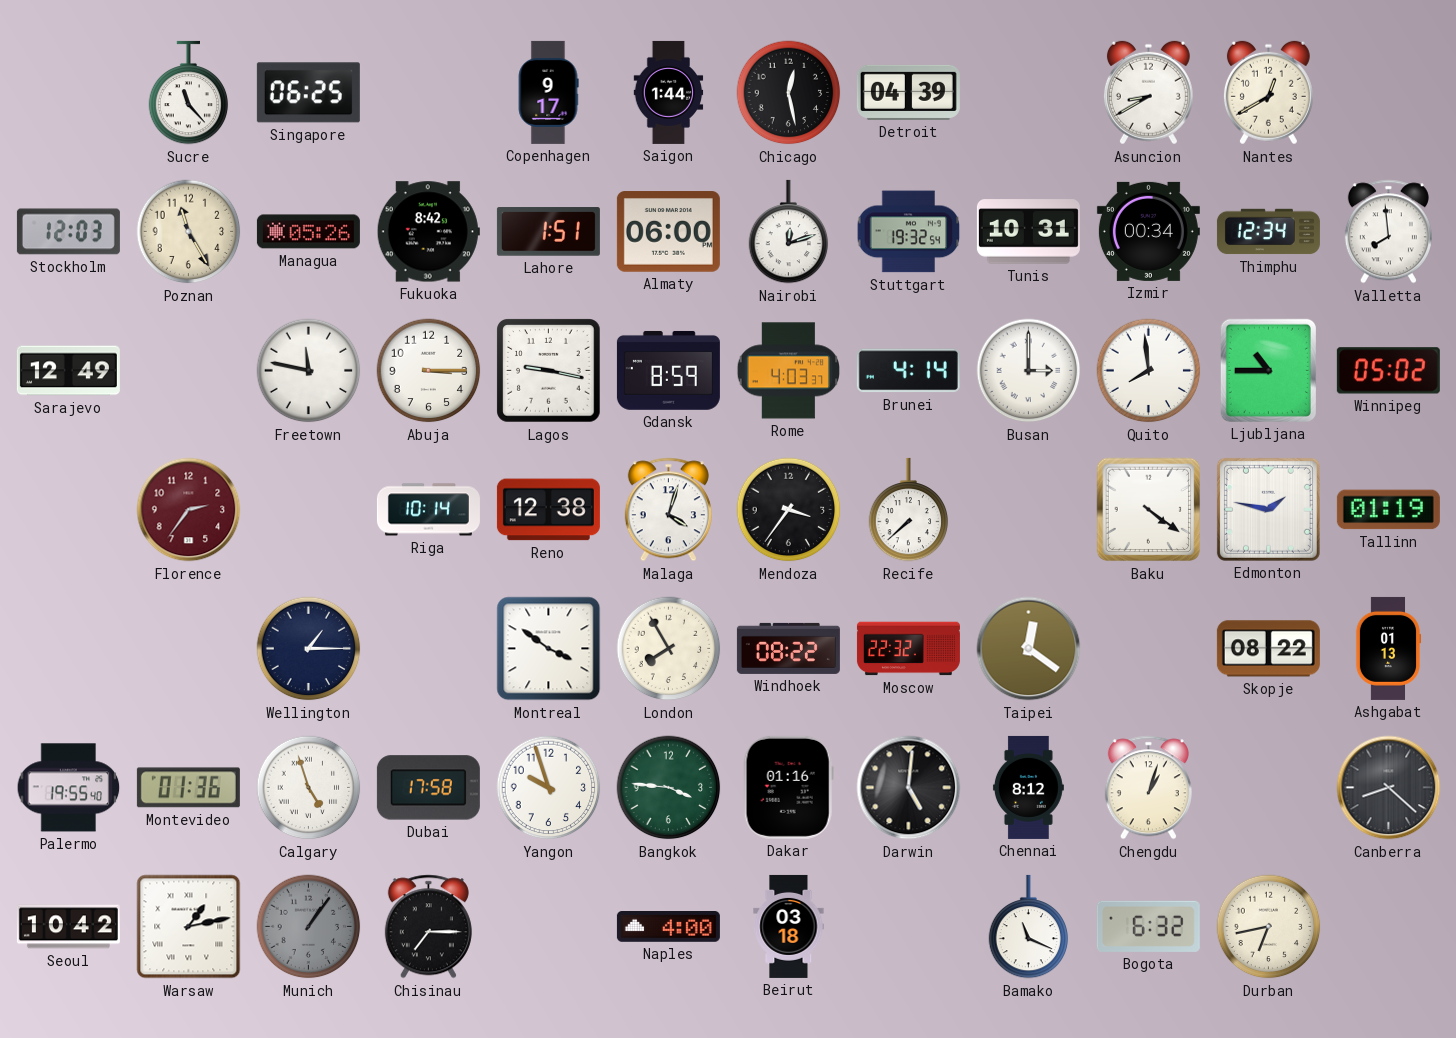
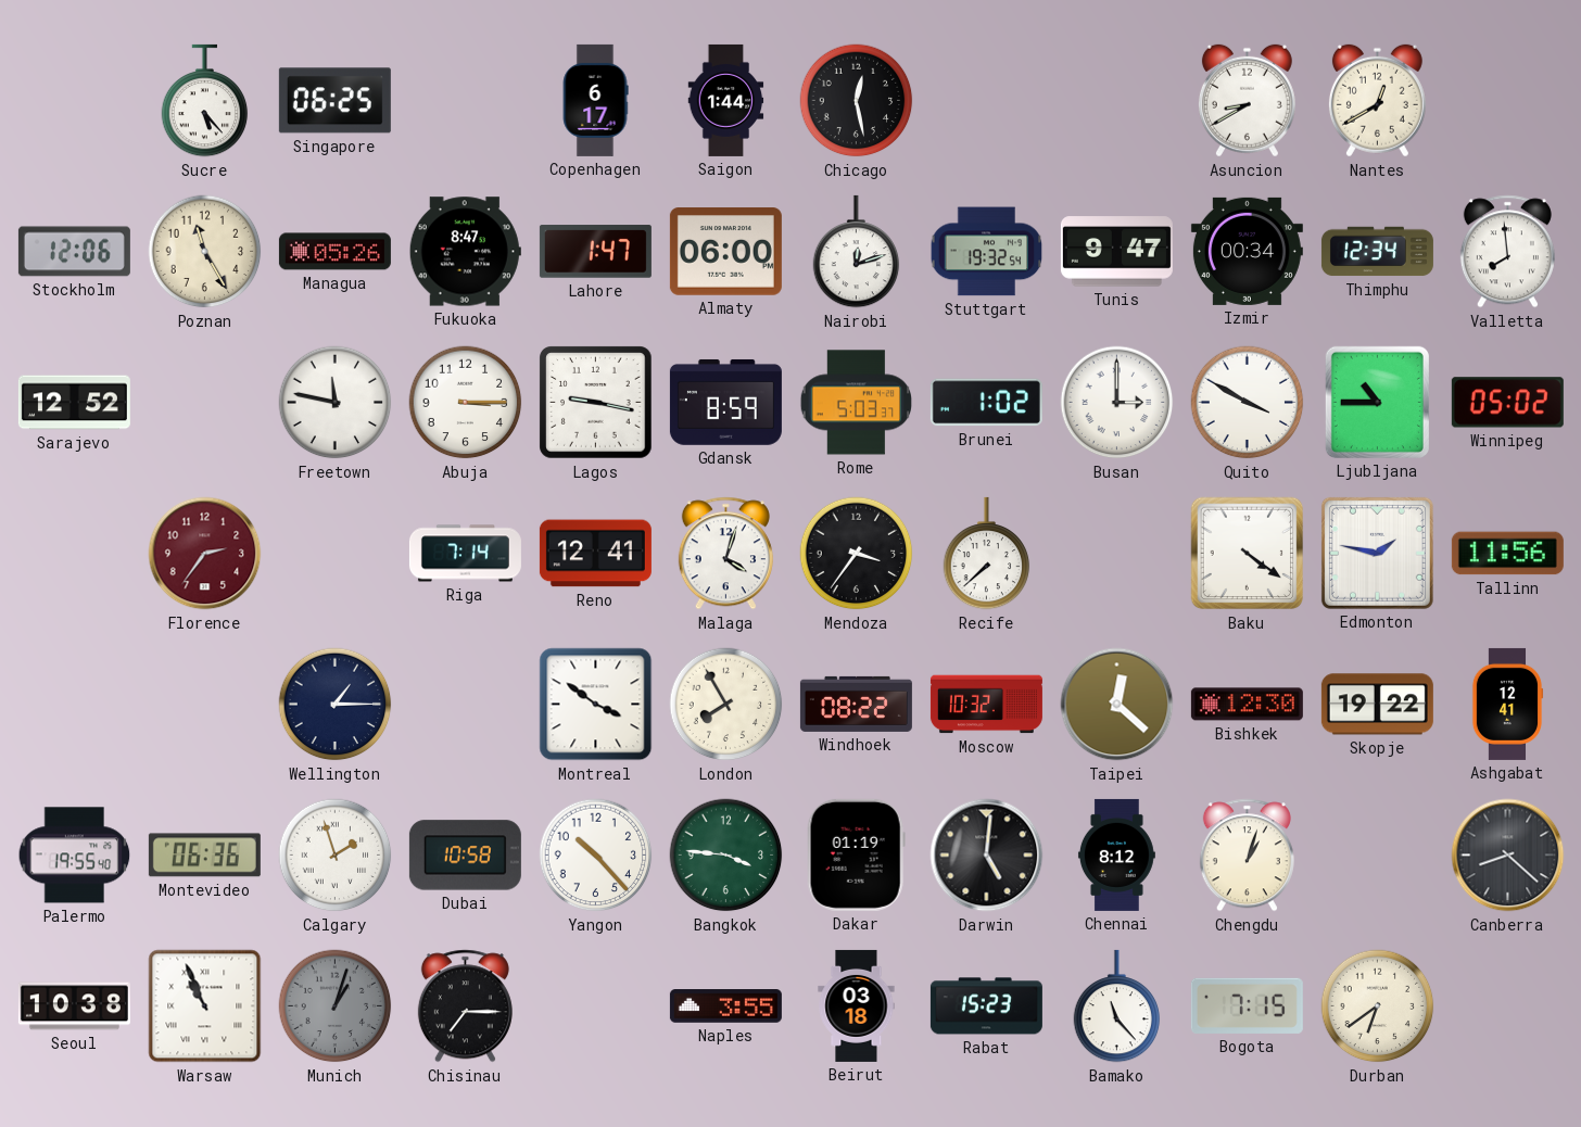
Sucre: 11:23 -> 5:23 (205, 101)
Copenhagen: 9:17 -> 6:17 (595, 100)
Detroit: 04:39 -> none (908, 92)
Stockholm: 12:03 -> 12:06 (74, 252)
Fukuoka: 8:42 -> 8:47 (465, 252)
Lahore: 1:51 -> 1:47 (595, 252)
Tunis: 10:31 -> 9:47 (1116, 252)
Sarajevo: 12:49 -> 12:52 (74, 403)
Rome: 4:03 -> 5:03 (856, 403)
Brunei: 4:14 -> 1:02 (986, 403)
Quito: 7:59 -> 3:50 (1248, 403)
Riga: 10:14 -> 7:14 (465, 554)
Reno: 12:38 -> 12:41 (595, 554)
Tallinn: 01:19 -> 11:56 (1507, 554)
Moscow: 22:32 -> 10:32 (986, 705)
Taipei: 12:21 -> 12:22 (1117, 705)
Bishkek: none -> 12:30 (1247, 705)
Skopje: 08:22 -> 19:22 (1377, 705)
Ashgabat: 01:13 -> 12:41 (1507, 704)
Montevideo: 01:36 -> 06:36 (204, 856)
Calgary: 4:57 -> 1:57 (336, 856)
Dubai: 17:58 -> 10:58 (465, 856)
Yangon: 9:57 -> 10:23 (596, 856)
Dakar: 01:16 -> 01:19 (856, 854)
Seoul: 10:42 -> 10:38 (74, 1006)
Warsaw: 1:13 -> 10:56 (205, 1006)
Munich: 1:06 -> 1:03 (336, 1006)
Naples: 4:00 -> 3:55 (725, 1006)
Rabat: none -> 15:23 (986, 1006)
Bamako: 11:19 -> 11:23 (1117, 1006)
Bogota: 6:32 -> 7:15 (1247, 1005)
Durban: 6:43 -> 6:39 (1378, 1006)
